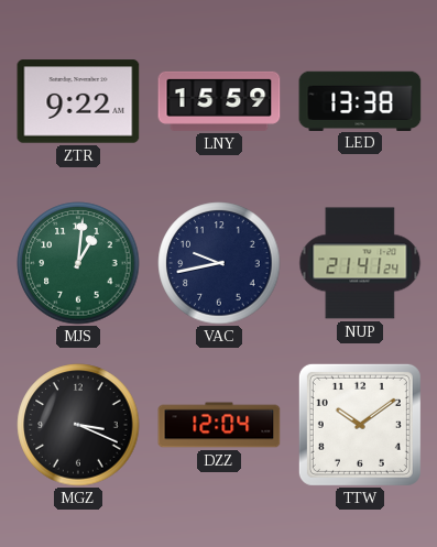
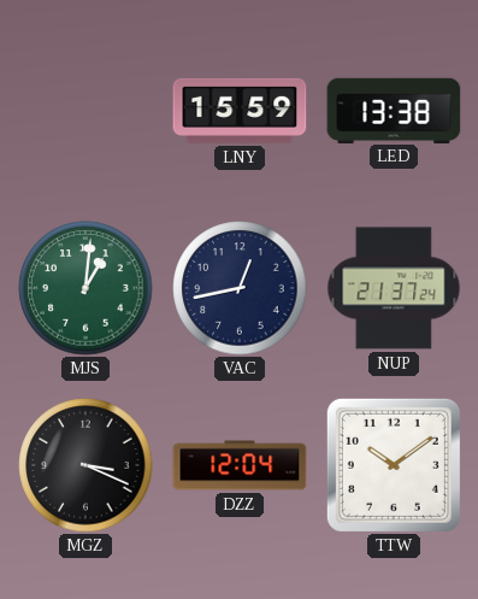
ZTR: 9:22 -> none (78, 101)
VAC: 9:43 -> 12:43 (240, 288)
NUP: 21:41 -> 21:37 (394, 288)
